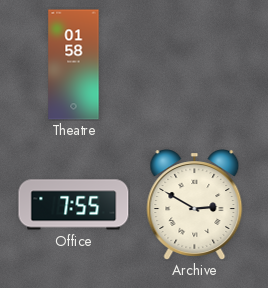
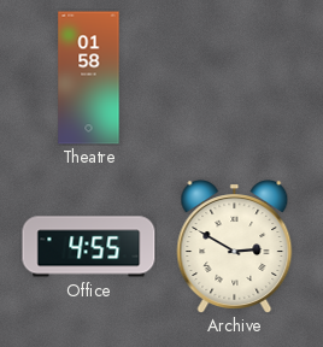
Office: 7:55 -> 4:55 (89, 247)
